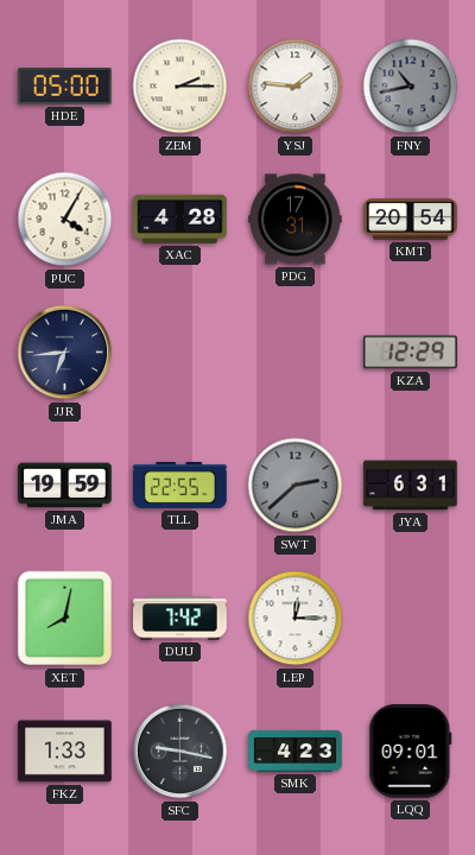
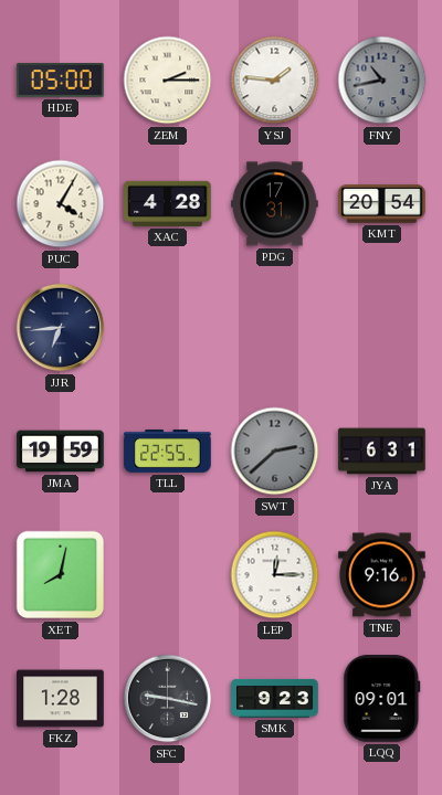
KZA: 12:29 -> none (411, 353)
DUU: 7:42 -> none (180, 619)
TNE: none -> 9:16 (382, 575)
FKZ: 1:33 -> 1:28 (61, 699)
SMK: 4:23 -> 9:23 (275, 698)
